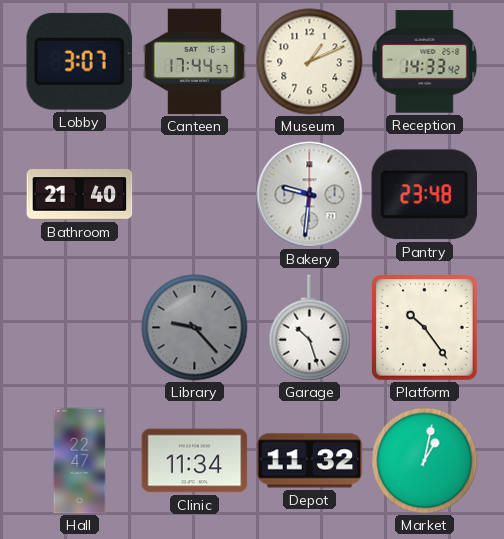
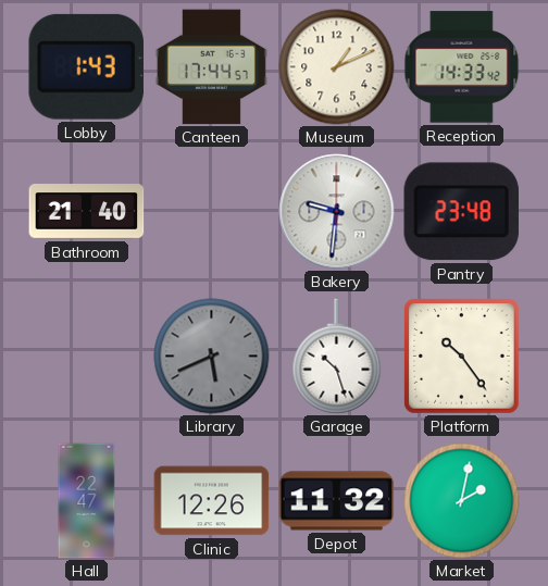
Lobby: 3:07 -> 1:43 (86, 66)
Library: 9:23 -> 5:41 (212, 357)
Clinic: 11:34 -> 12:26 (212, 501)
Market: 1:02 -> 2:02 (462, 501)
